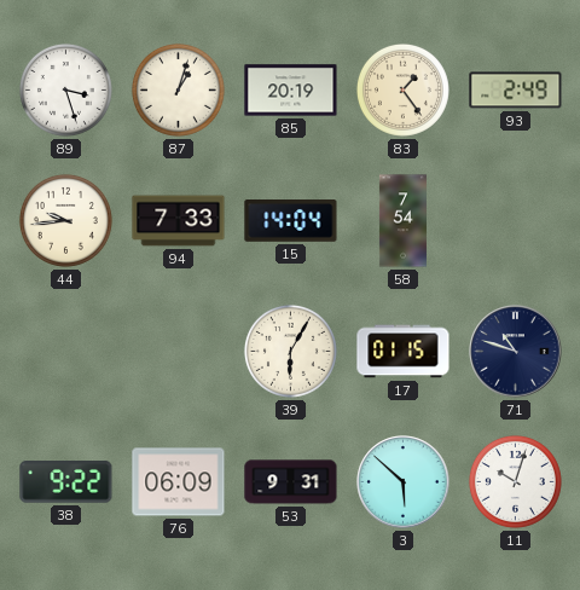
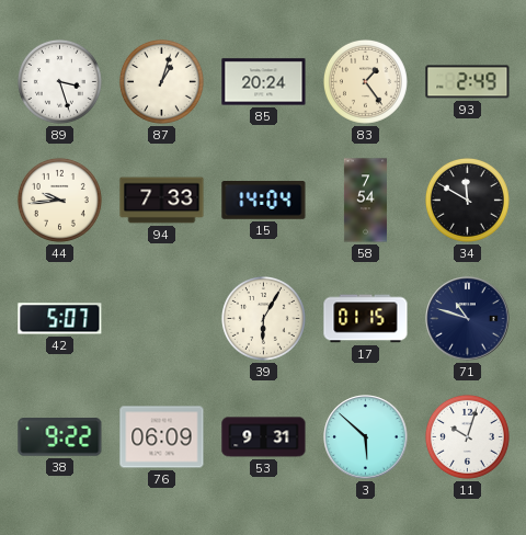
85: 20:19 -> 20:24 (264, 82)
34: none -> 11:50 (467, 200)
42: none -> 5:07 (60, 319)
